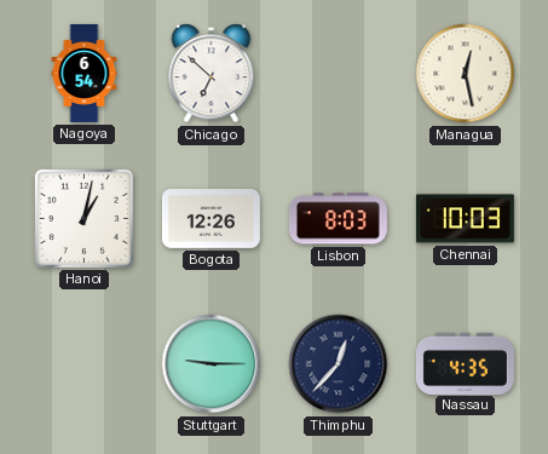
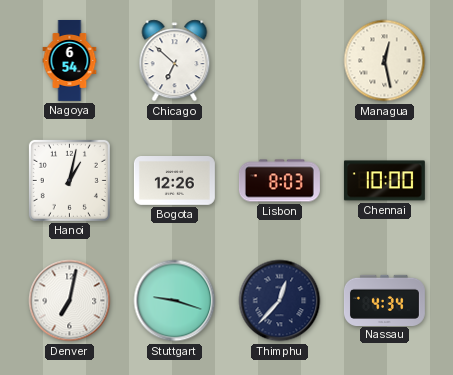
Chennai: 10:03 -> 10:00 (384, 181)
Denver: none -> 7:02 (70, 301)
Stuttgart: 9:15 -> 9:18 (175, 301)
Nassau: 4:35 -> 4:34 (384, 300)
